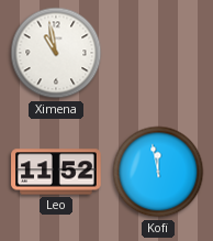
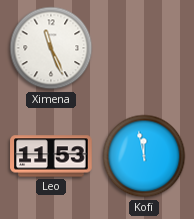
Ximena: 10:58 -> 11:26 (51, 48)
Leo: 11:52 -> 11:53 (51, 156)
